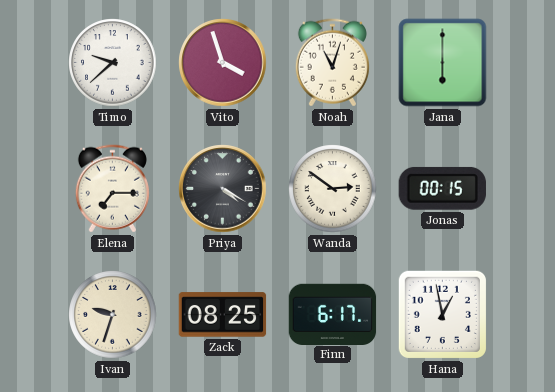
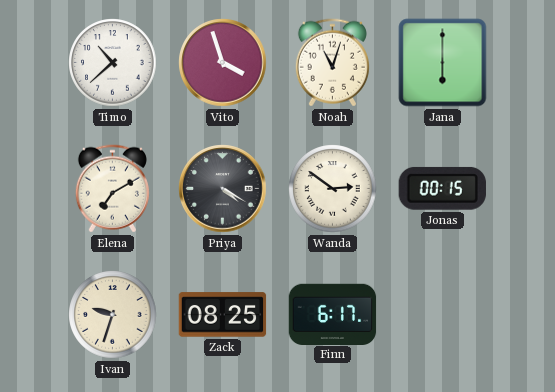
Timo: 9:38 -> 10:38 (113, 63)
Elena: 7:15 -> 7:10 (112, 189)
Hana: 12:58 -> none (442, 314)
